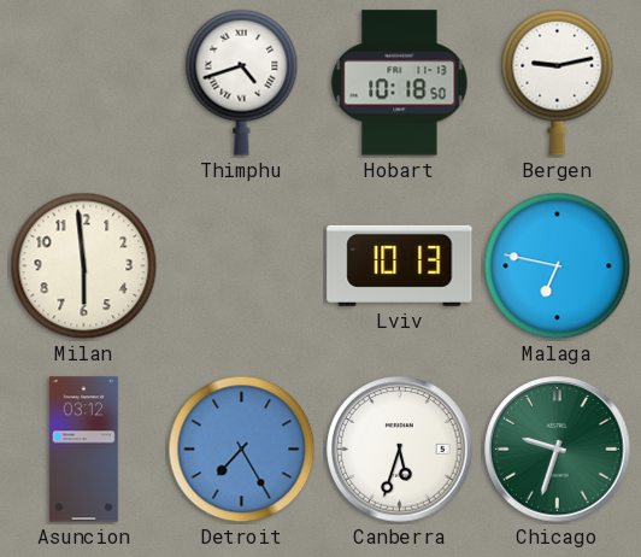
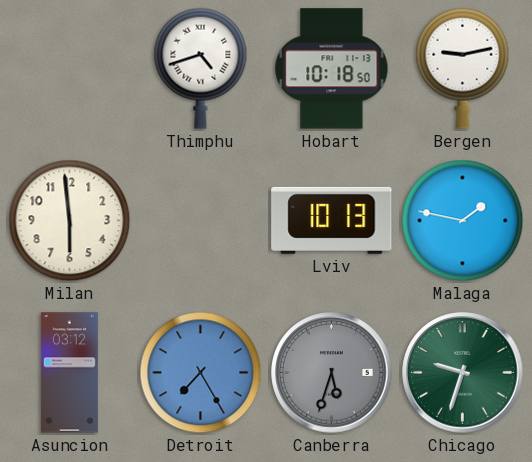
Malaga: 6:47 -> 1:47 (463, 221)
Canberra dial: white -> grey (332, 373)
